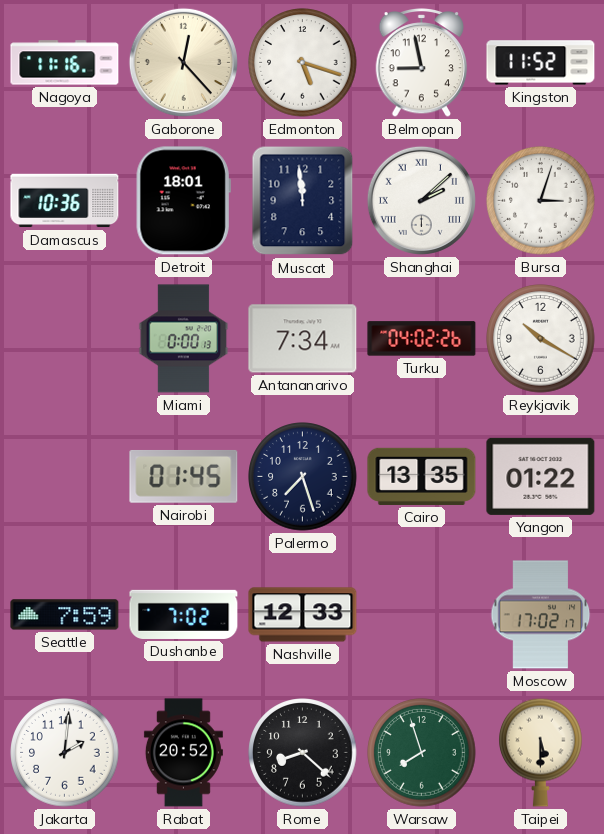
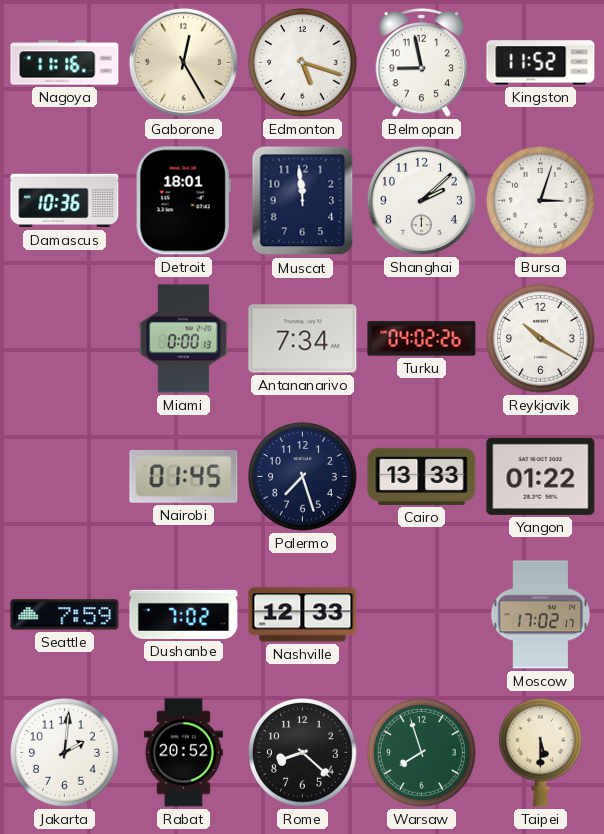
Gaborone: 12:23 -> 12:25 (183, 62)
Shanghai numerals: Roman -> Arabic (421, 200)
Cairo: 13:35 -> 13:33 (422, 476)
